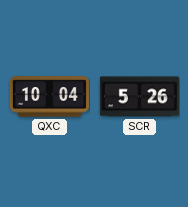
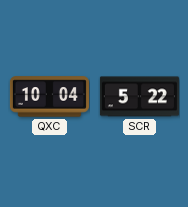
SCR: 5:26 -> 5:22 (139, 97)
